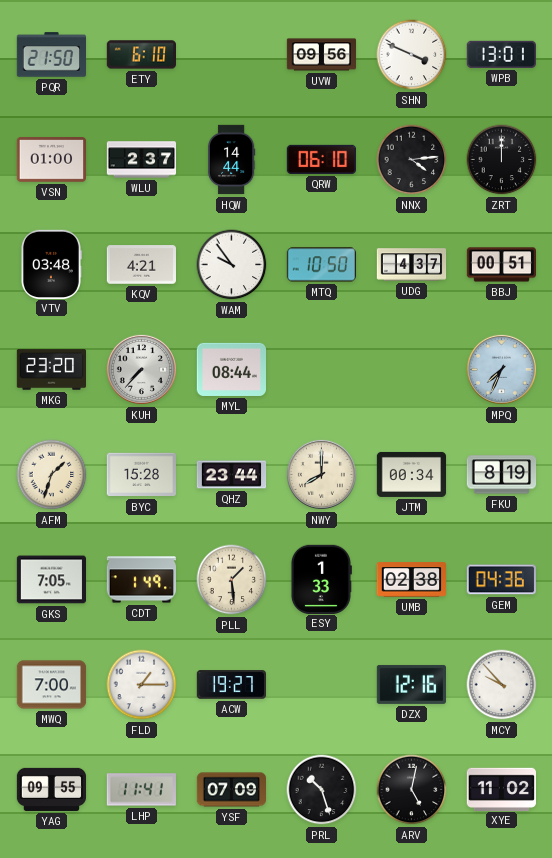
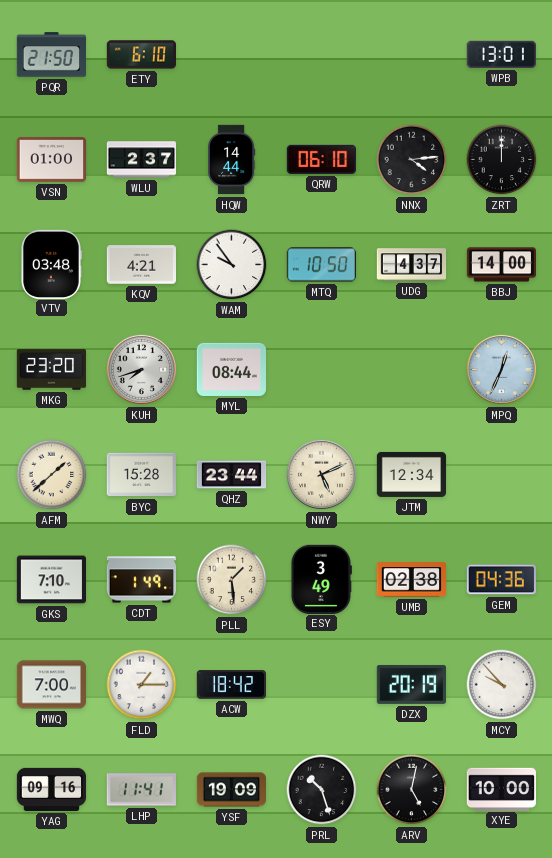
UVW: 09:56 -> none (322, 55)
SHN: 3:49 -> none (412, 55)
BBJ: 00:51 -> 14:00 (501, 265)
KUH: 7:37 -> 7:42 (141, 369)
MPQ: 7:34 -> 12:34 (501, 369)
AFM: 1:33 -> 1:38 (52, 475)
NWY: 8:00 -> 5:11 (321, 474)
JTM: 00:34 -> 12:34 (412, 474)
FKU: 8:19 -> none (502, 475)
GKS: 7:05 -> 7:10 (51, 580)
ESY: 1:33 -> 3:49 (321, 579)
ACW: 19:27 -> 18:42 (231, 685)
DZX: 12:16 -> 20:19 (411, 684)
YAG: 09:55 -> 09:16 (52, 789)
YSF: 07:09 -> 19:09 (231, 790)
XYE: 11:02 -> 10:00 (501, 789)
